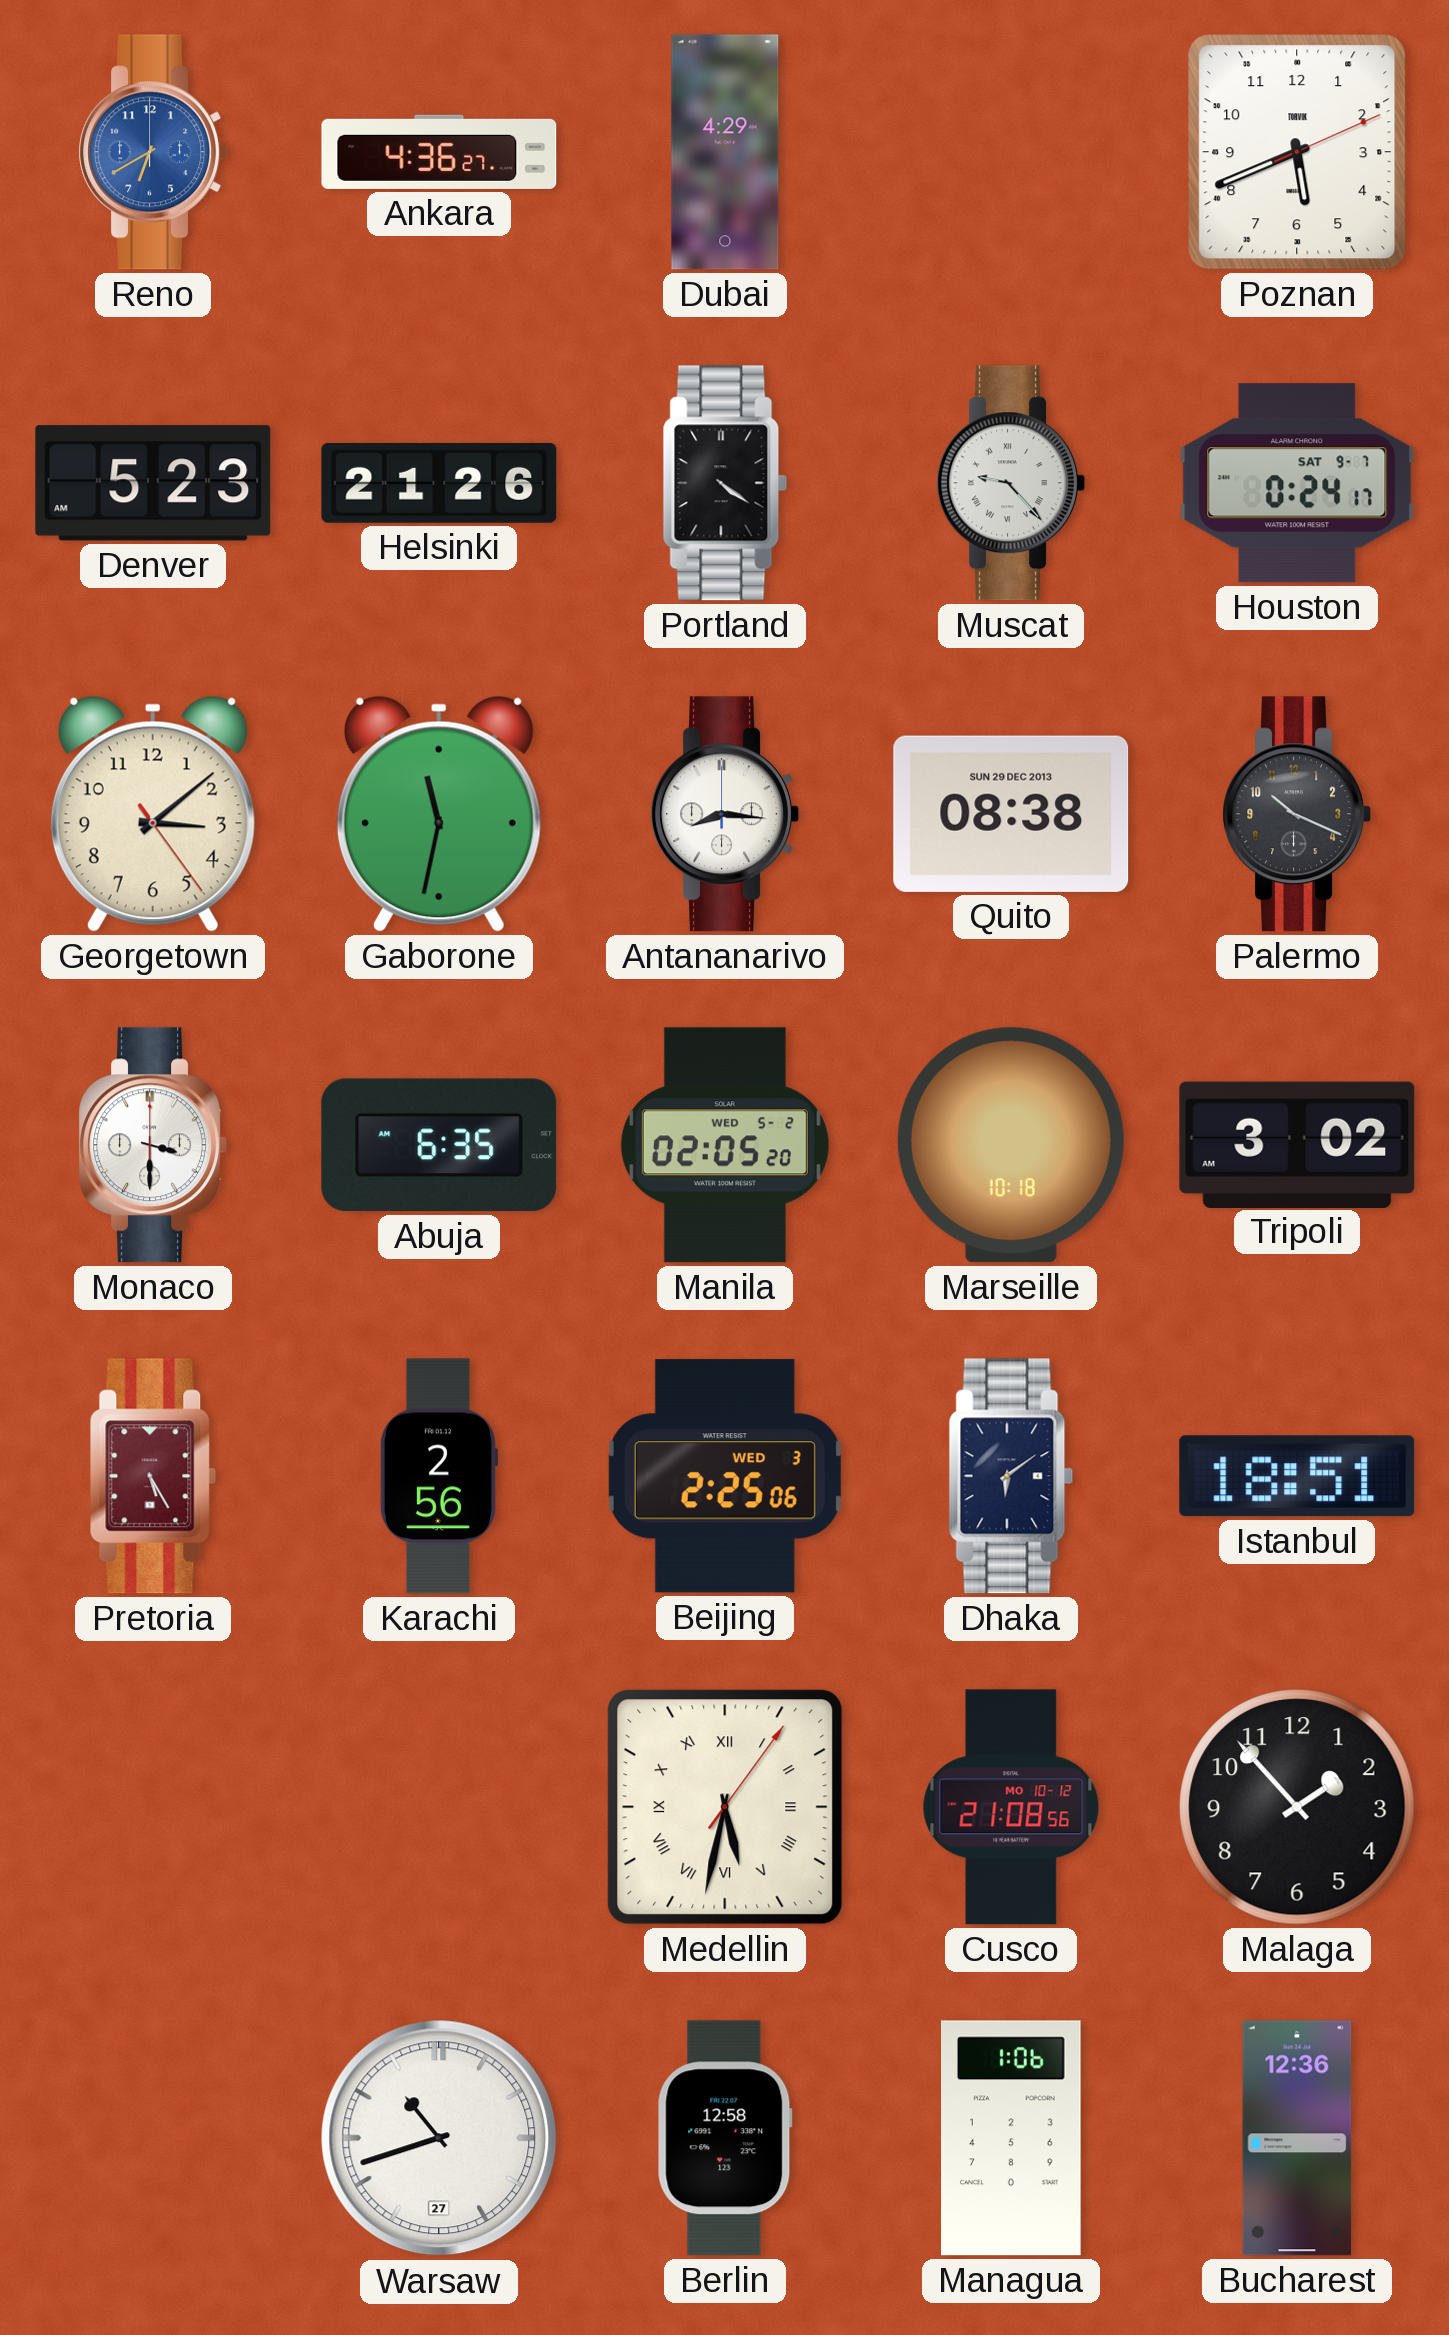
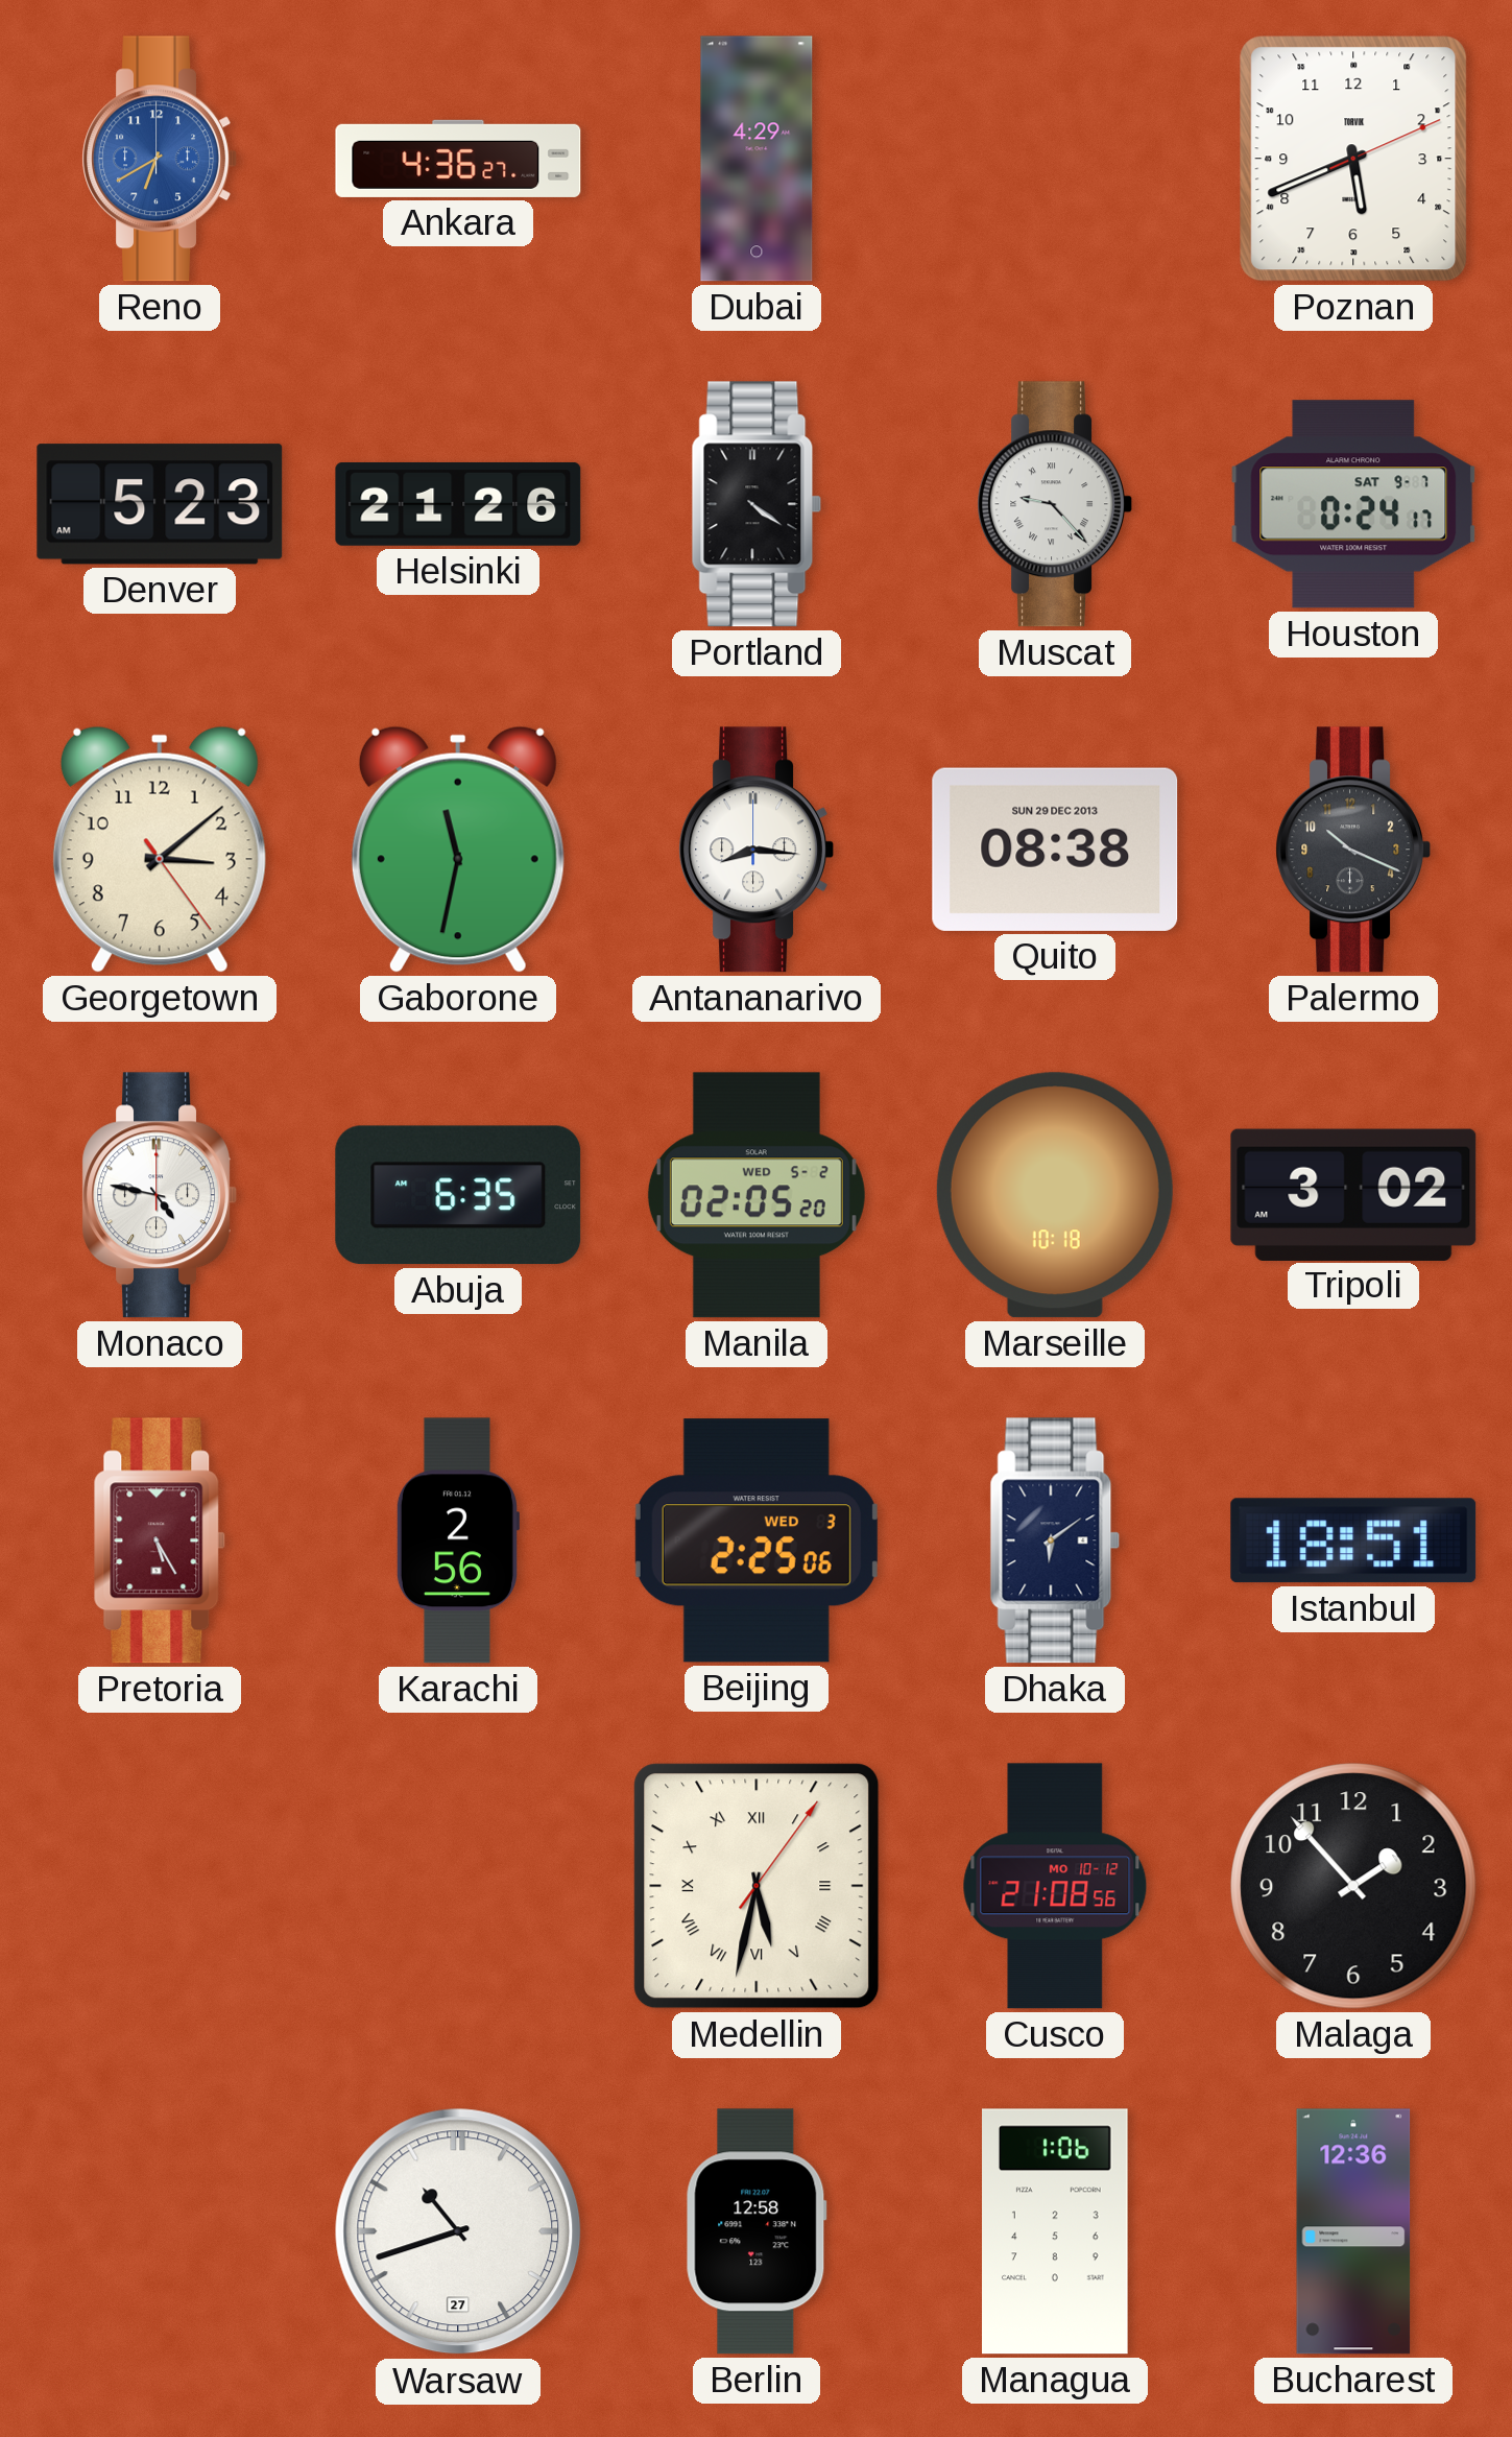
Monaco: 3:30 -> 4:47 (159, 1195)
